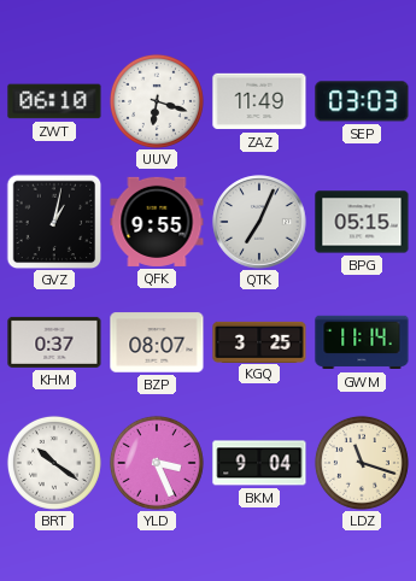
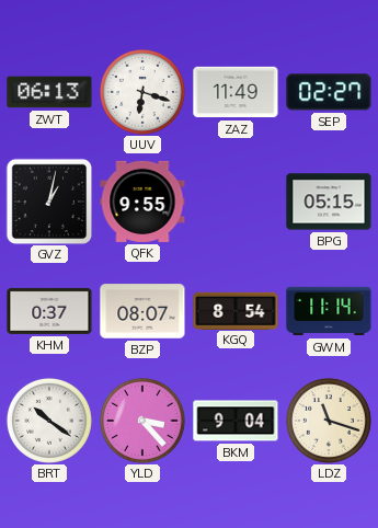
ZWT: 06:10 -> 06:13 (49, 92)
SEP: 03:03 -> 02:27 (329, 92)
QTK: 7:04 -> none (259, 222)
KGQ: 3:25 -> 8:54 (236, 310)
YLD: 3:26 -> 3:23 (142, 421)
